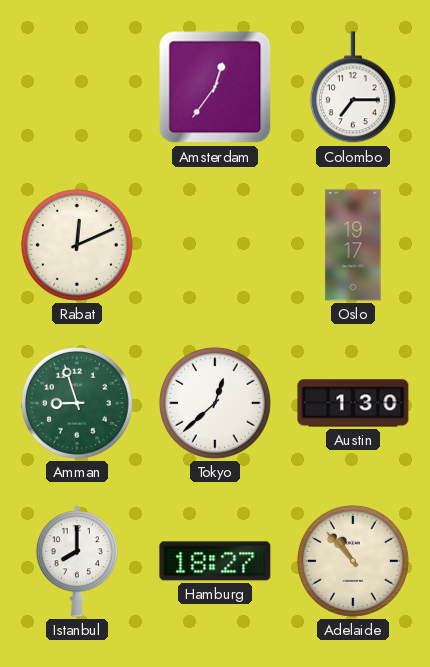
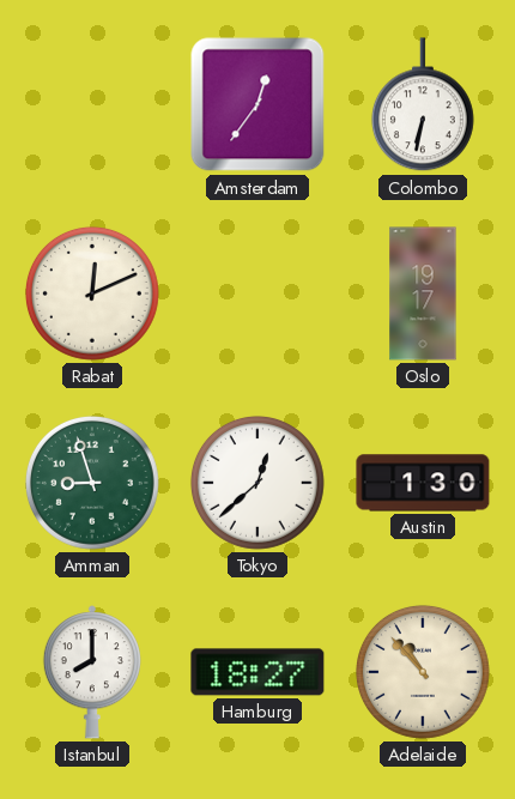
Colombo: 7:15 -> 6:32 (423, 105)
